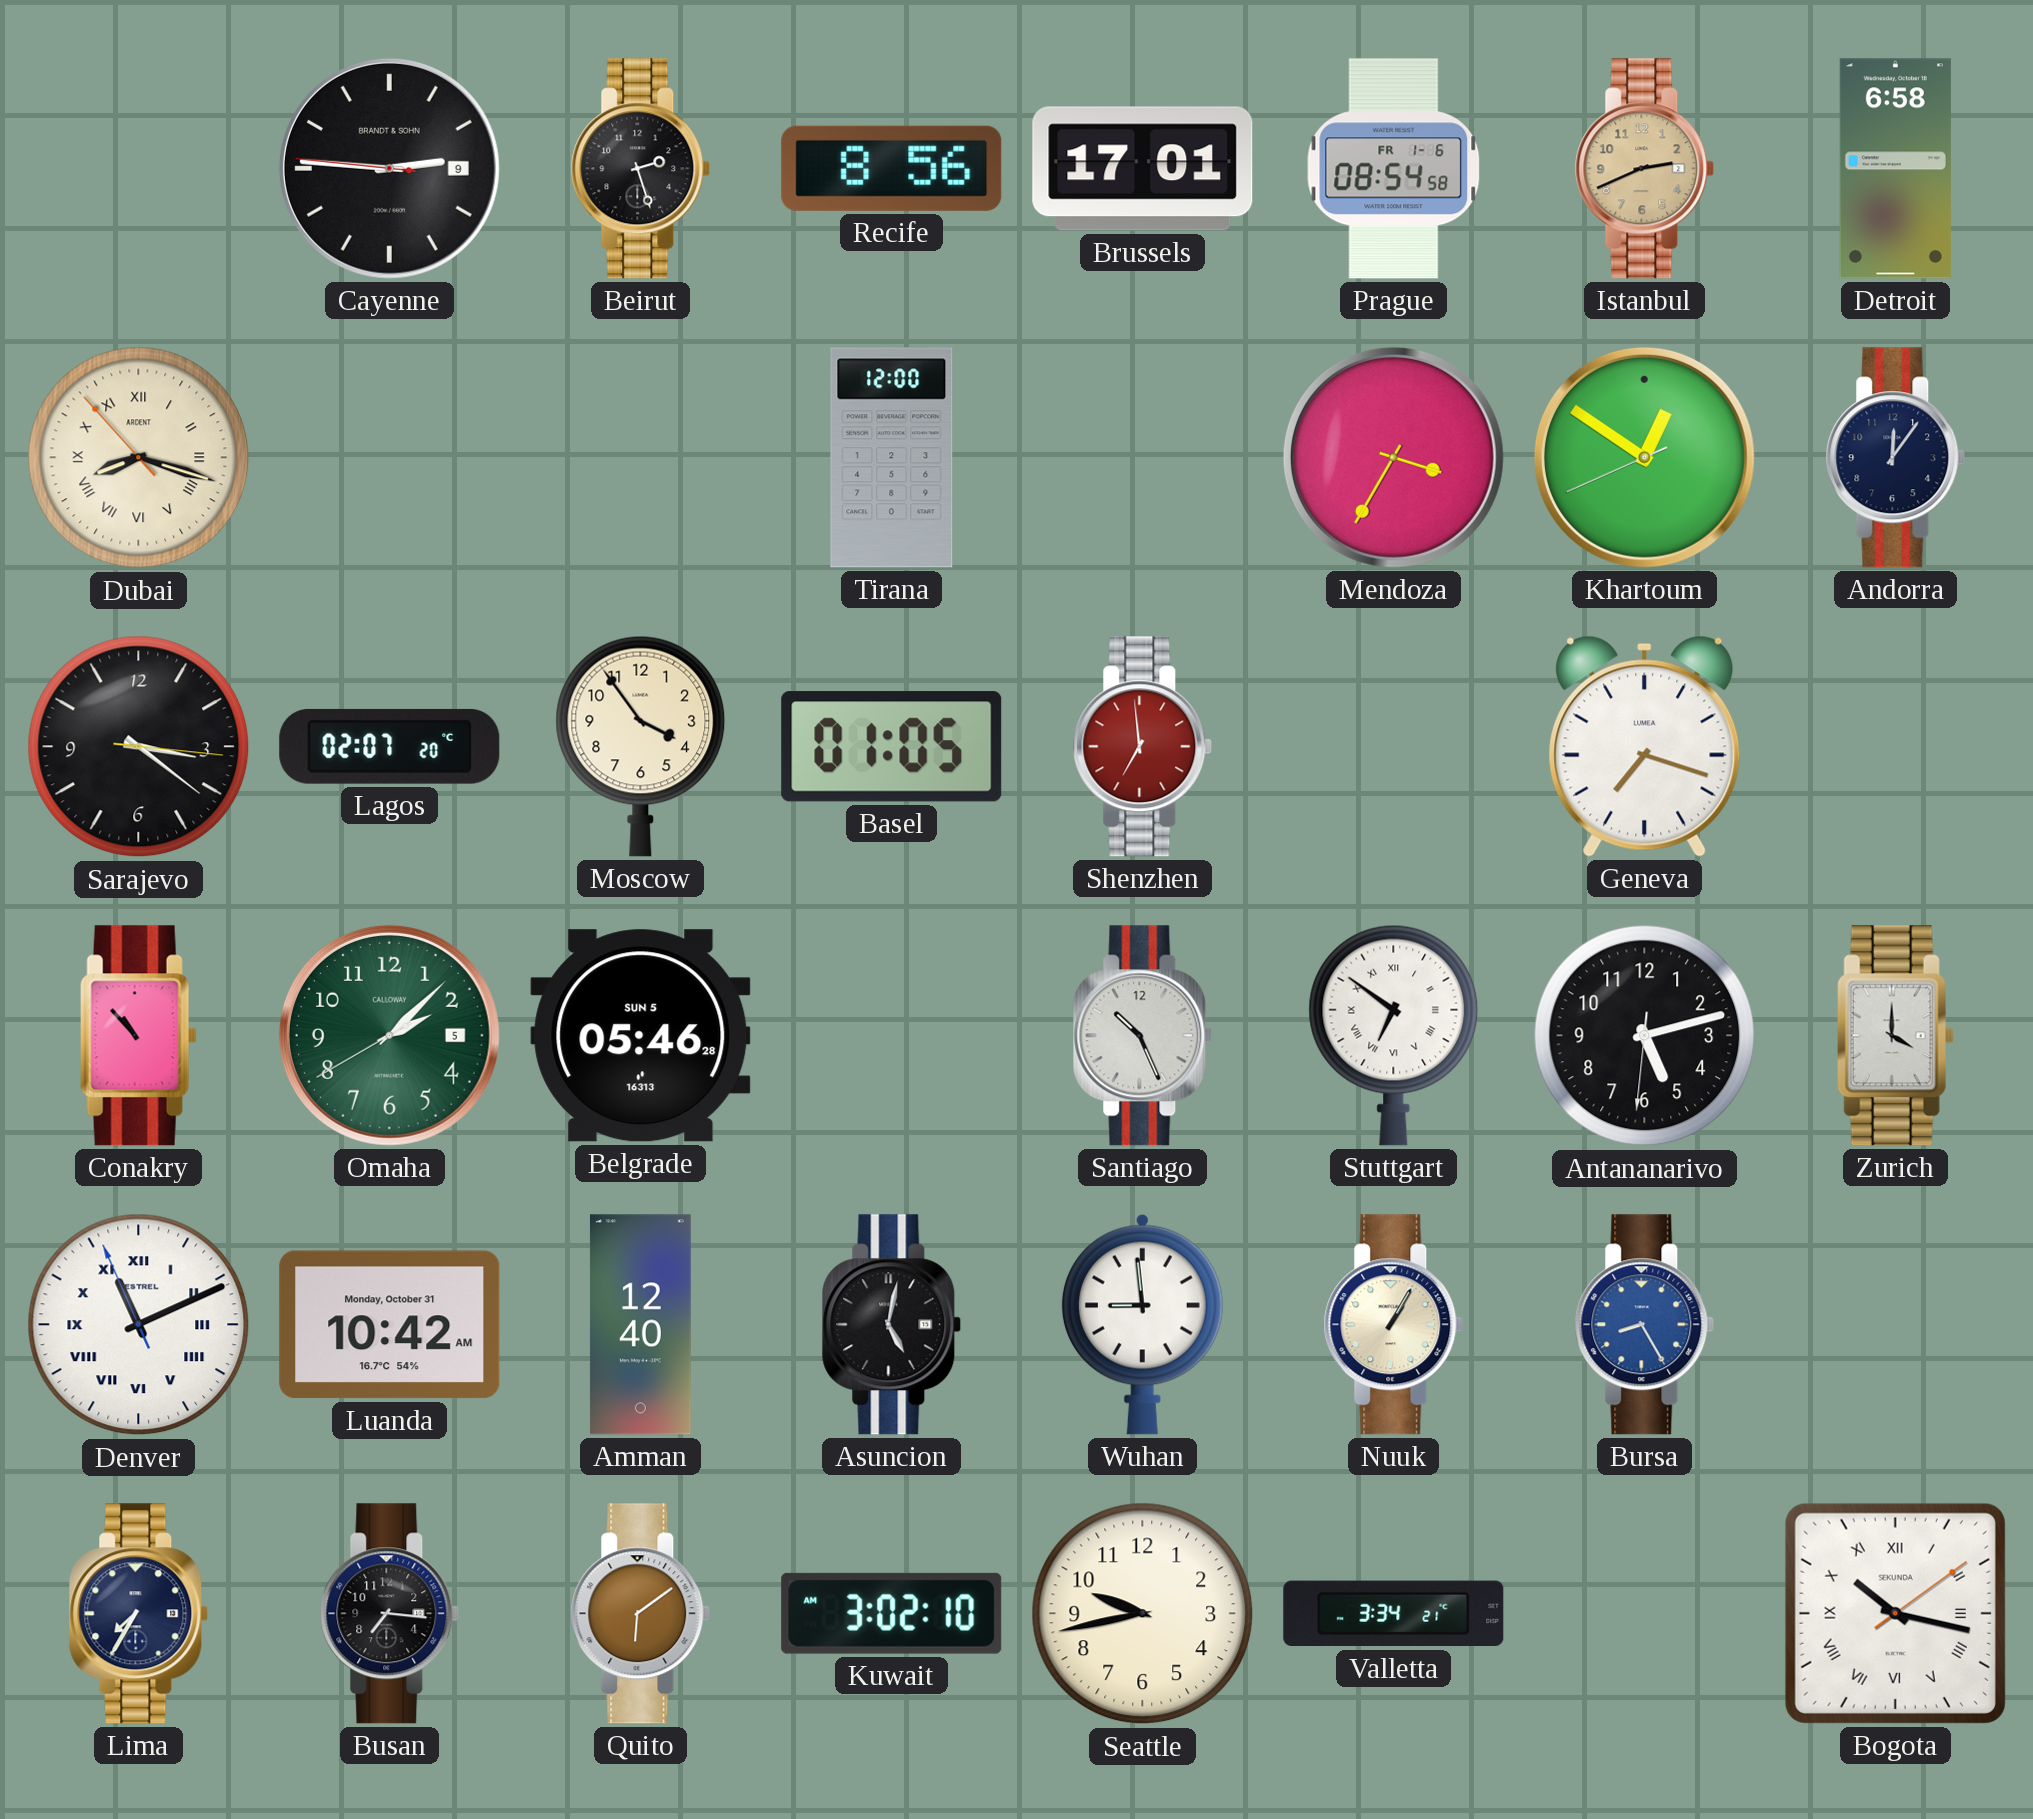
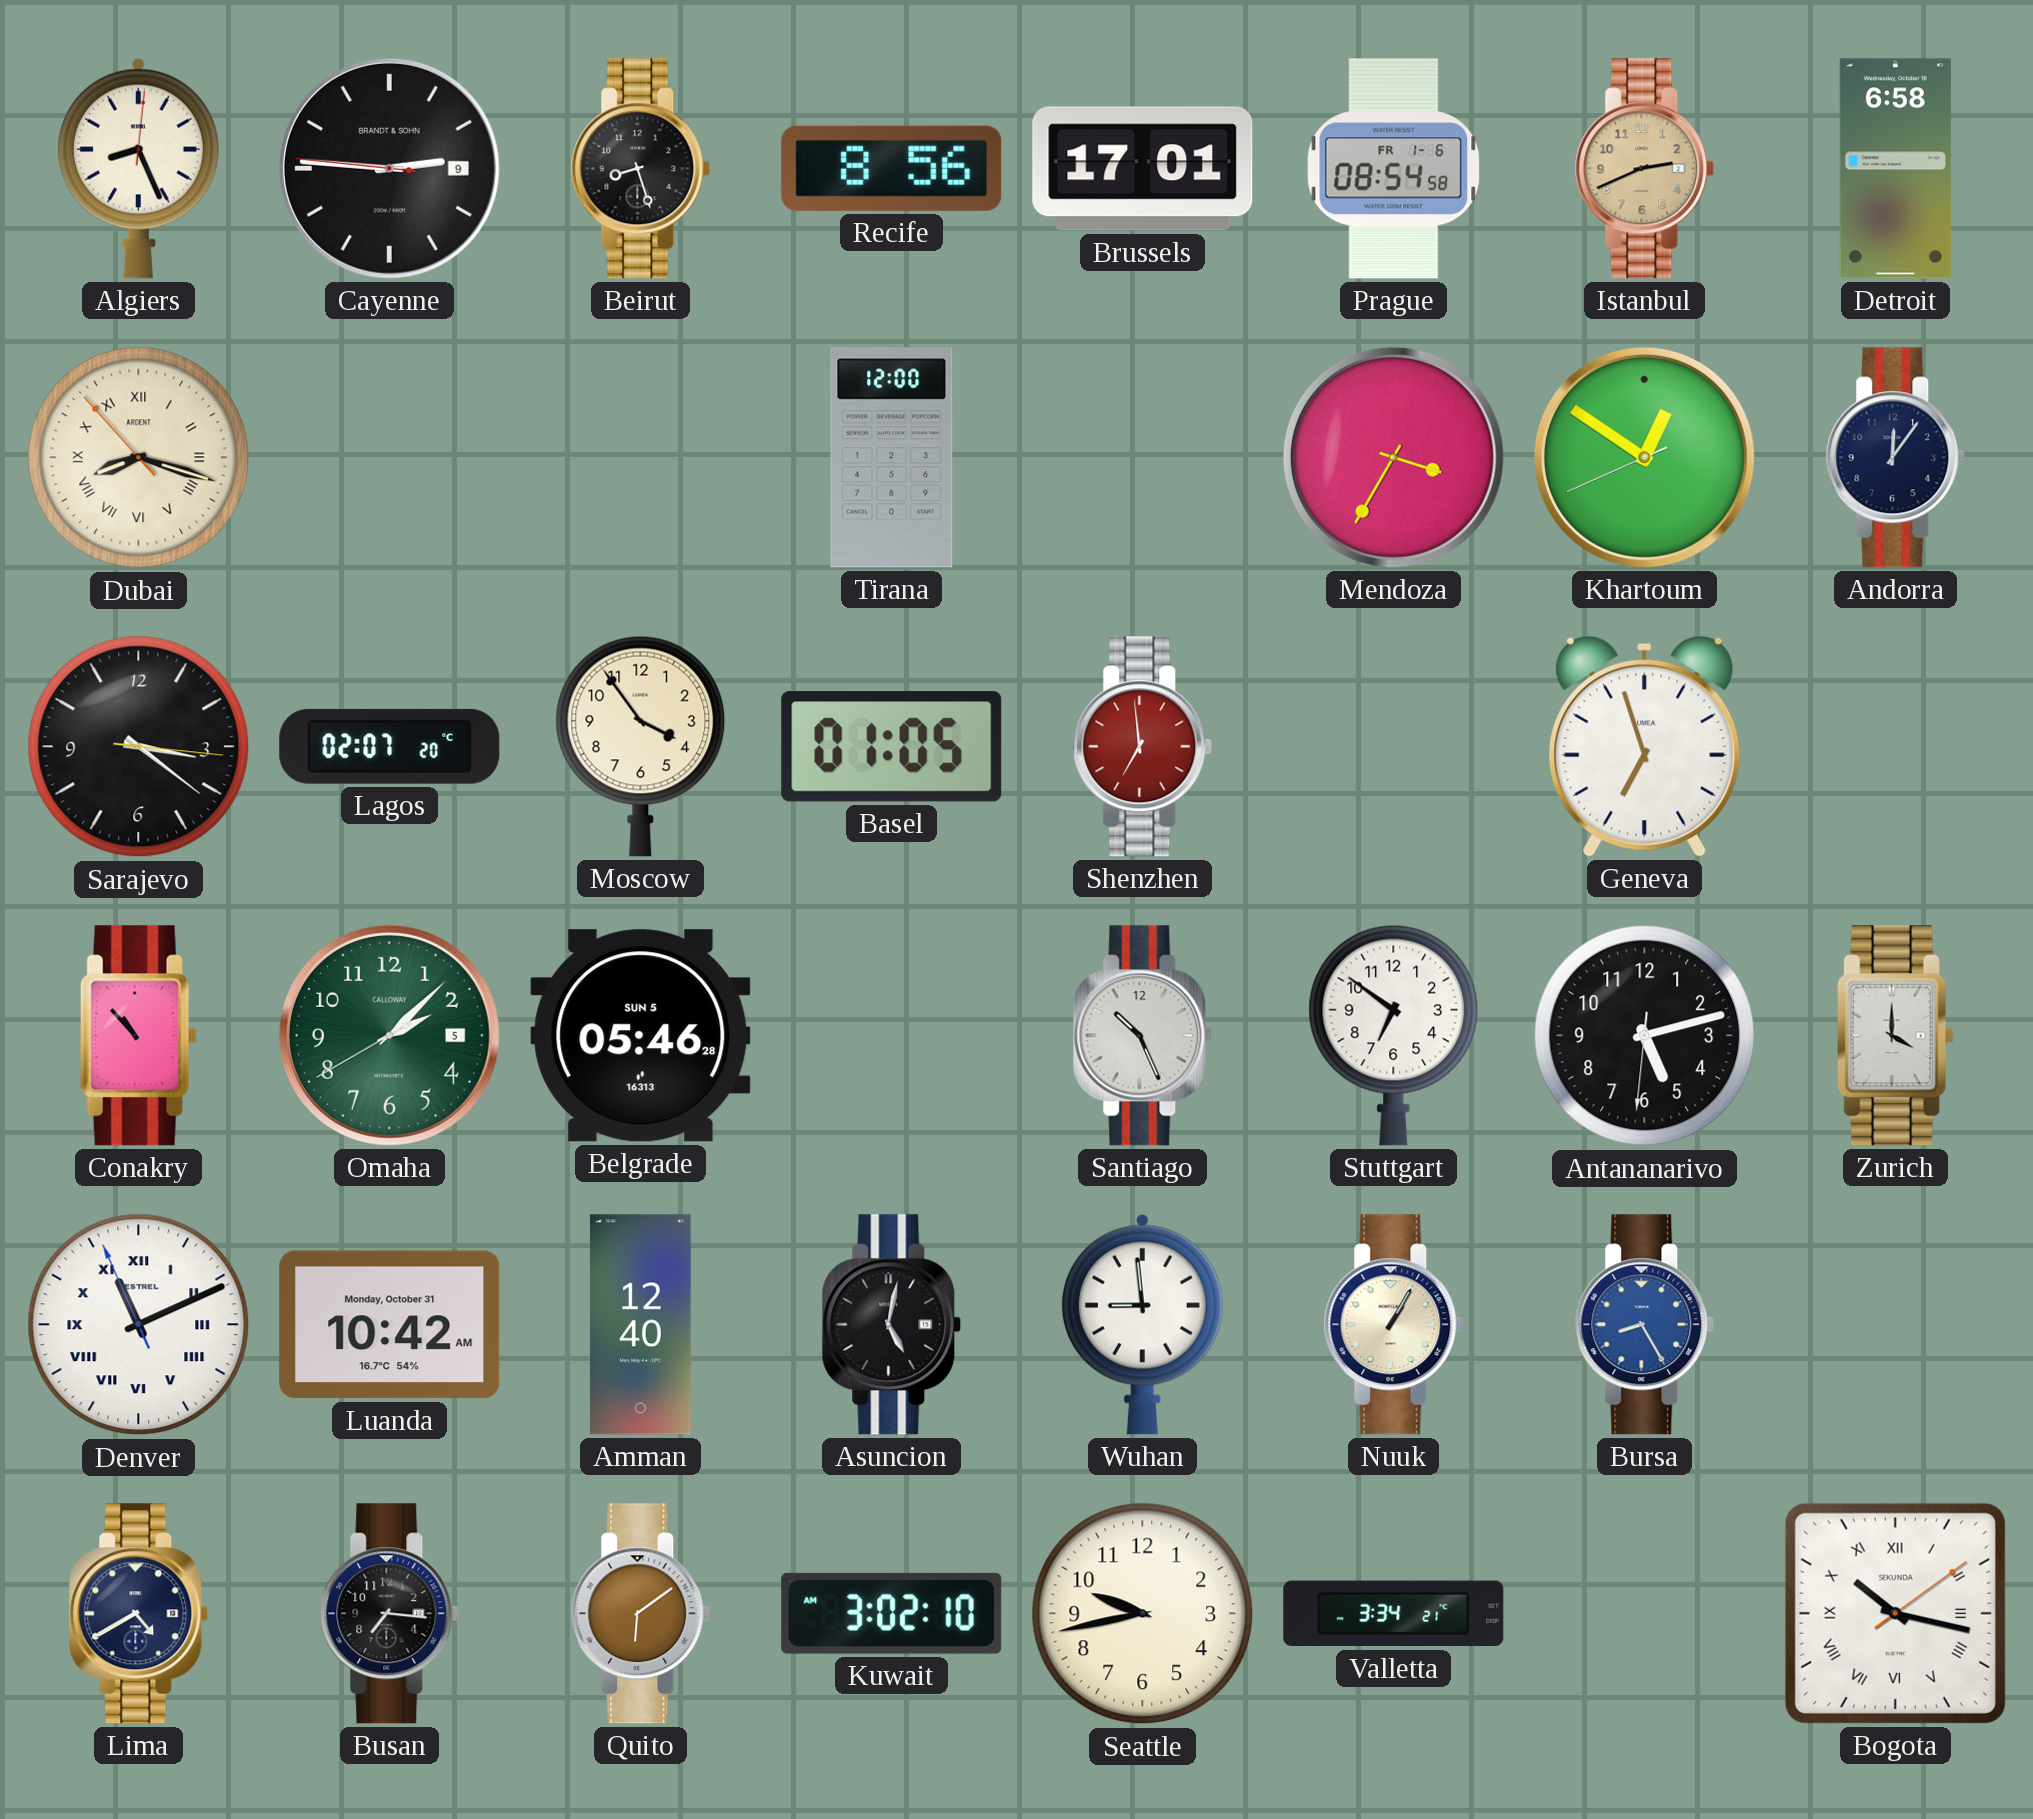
Algiers: none -> 8:26 (138, 168)
Beirut: 2:27 -> 8:27 (641, 169)
Geneva: 7:18 -> 6:57 (1645, 746)
Stuttgart numerals: Roman -> Arabic (1394, 1035)
Lima: 7:35 -> 4:40 (139, 1614)
